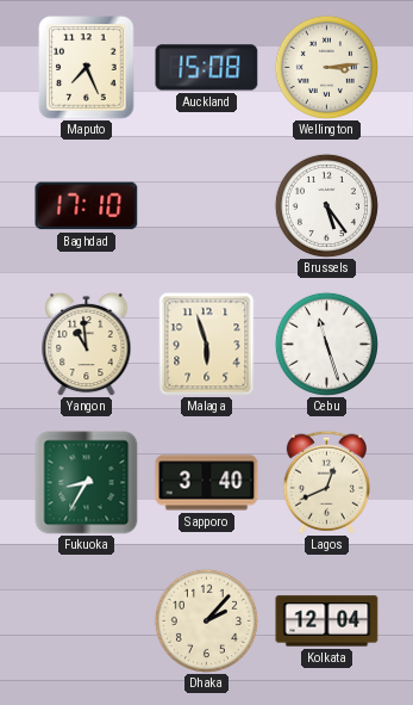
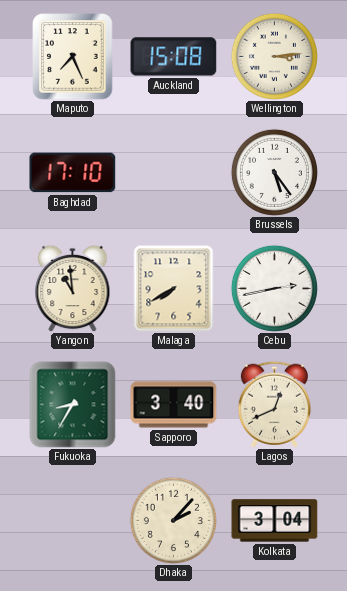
Malaga: 5:57 -> 7:40 (174, 289)
Cebu: 11:27 -> 2:43 (274, 288)
Kolkata: 12:04 -> 3:04 (275, 521)
